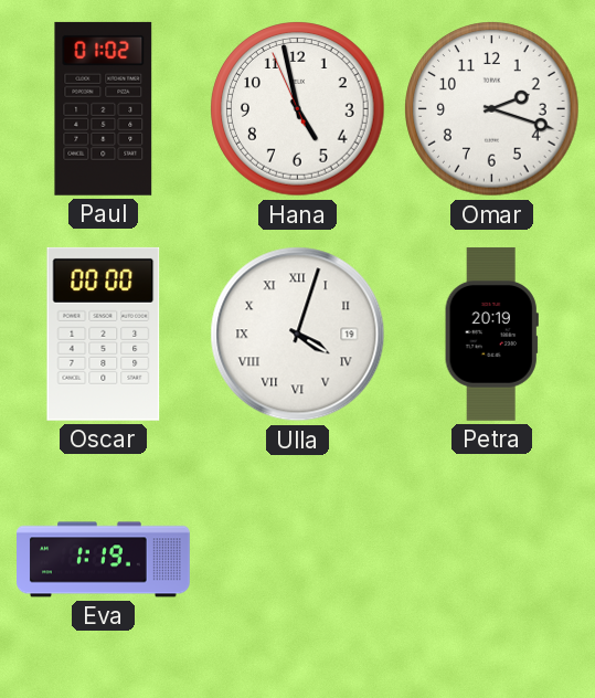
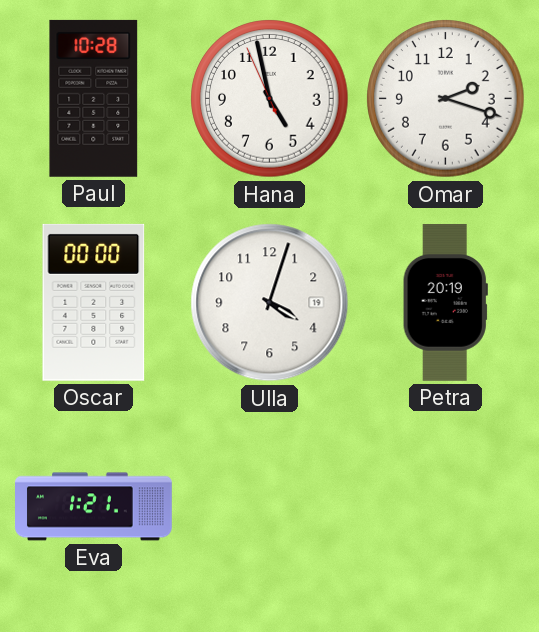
Paul: 01:02 -> 10:28 (94, 98)
Ulla numerals: Roman -> Arabic (270, 303)
Eva: 1:19 -> 1:21 (94, 507)
